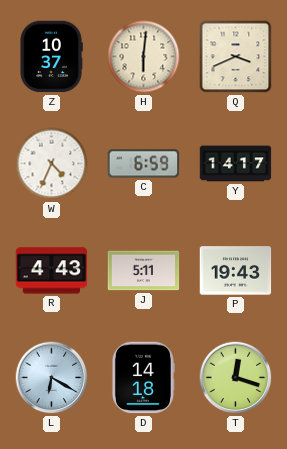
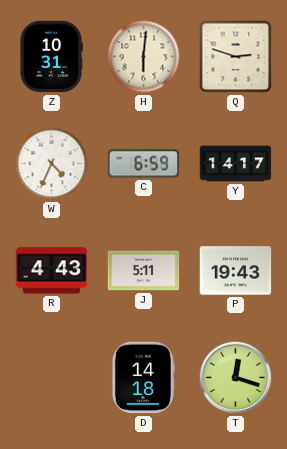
Z: 10:37 -> 10:31 (51, 57)
Q: 3:41 -> 2:48 (236, 57)
L: 6:20 -> none (52, 378)
